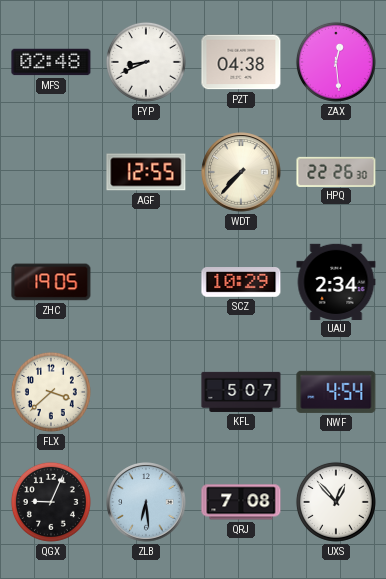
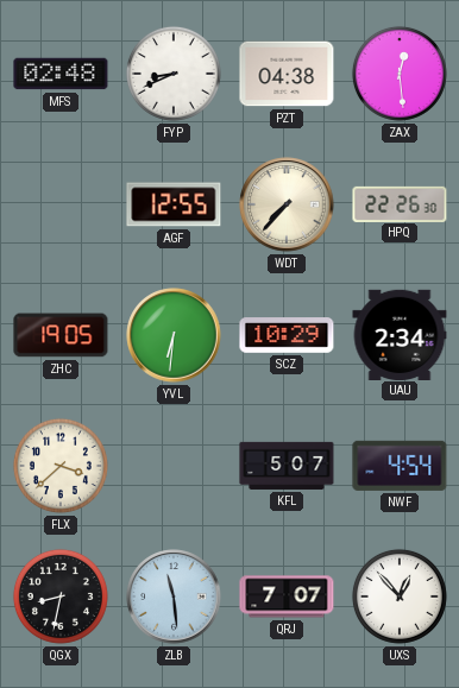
YVL: none -> 6:31 (174, 335)
QGX: 9:04 -> 8:32 (61, 597)
ZLB: 6:29 -> 11:29 (174, 597)
QRJ: 7:08 -> 7:07 (287, 597)
